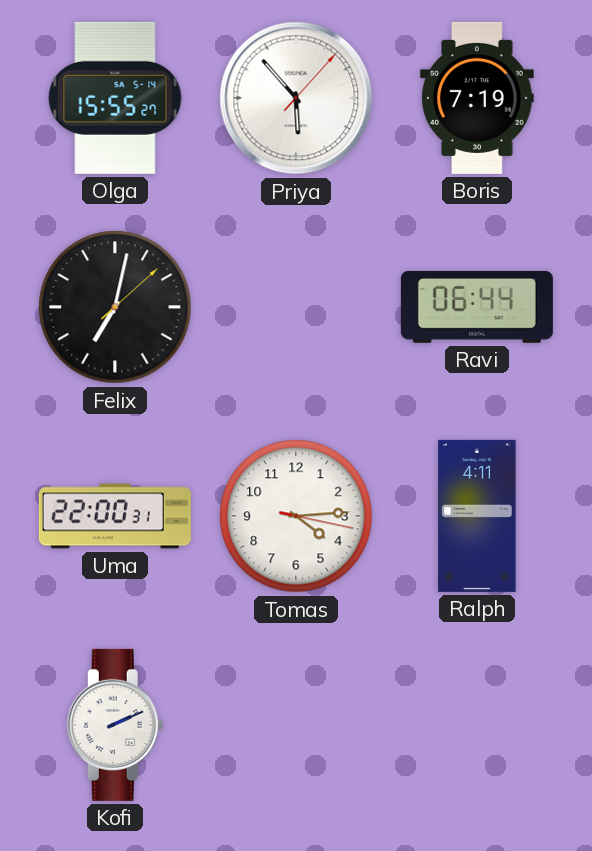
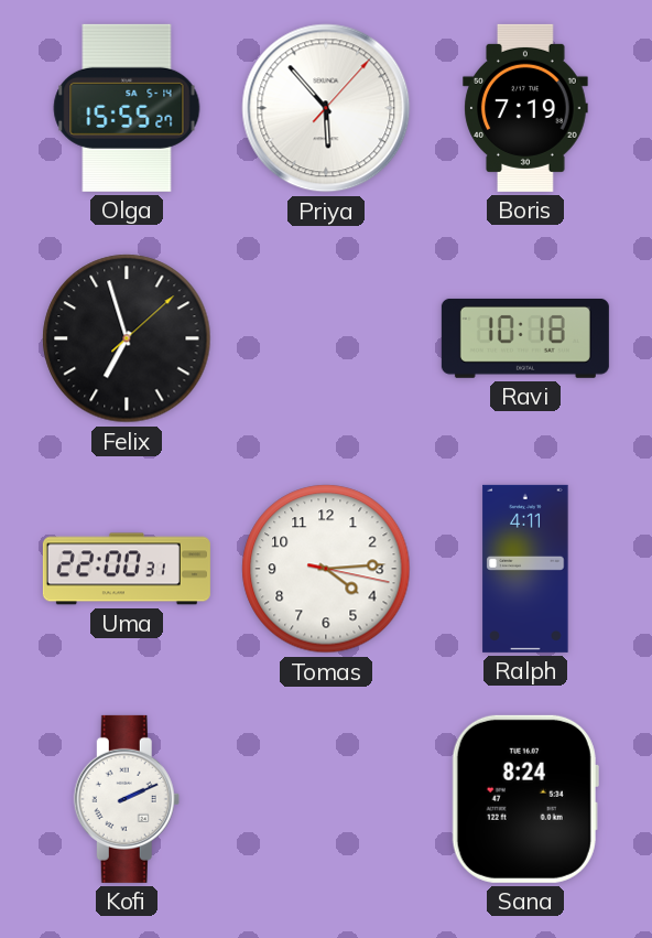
Felix: 7:02 -> 6:57 (127, 338)
Ravi: 06:44 -> 10:18 (525, 338)
Sana: none -> 8:24 (525, 799)
